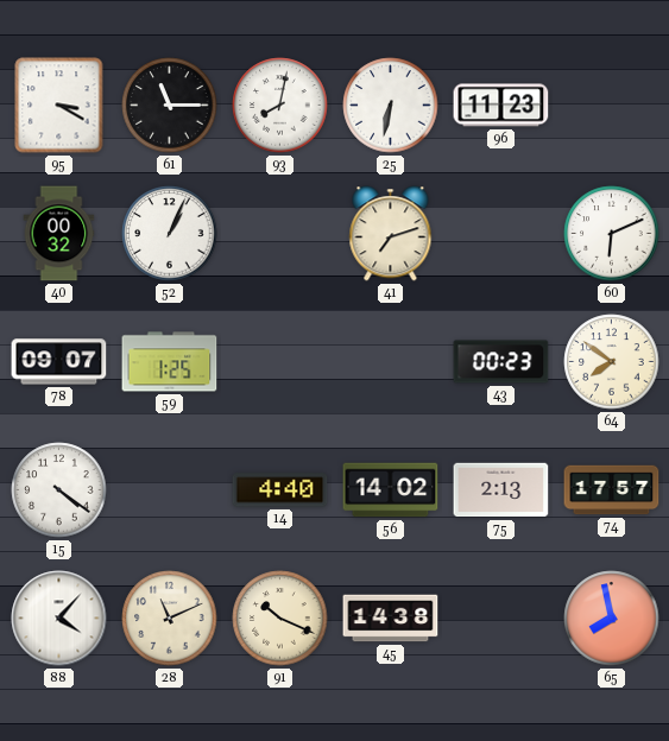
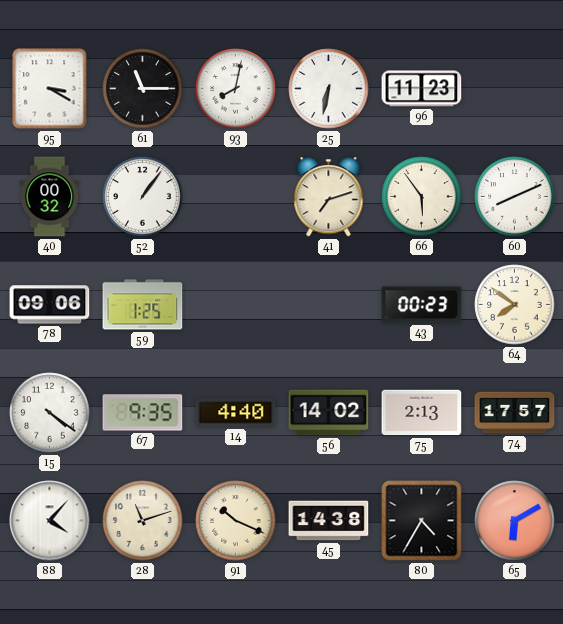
52: 1:04 -> 1:06 (143, 197)
66: none -> 5:54 (422, 197)
60: 6:11 -> 8:11 (515, 197)
78: 09:07 -> 09:06 (50, 305)
67: none -> 9:35 (143, 413)
28: 11:11 -> 11:12 (143, 521)
80: none -> 4:35 (422, 521)
65: 7:58 -> 6:10 (515, 521)
